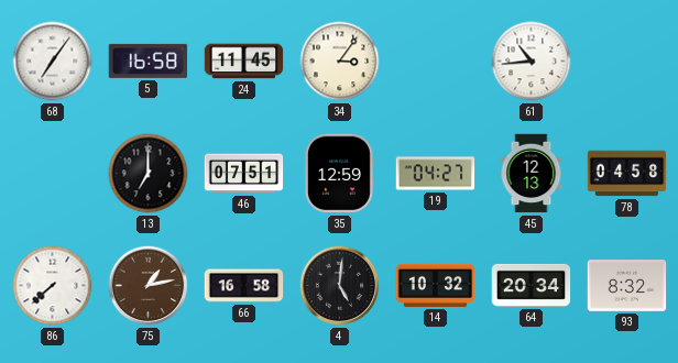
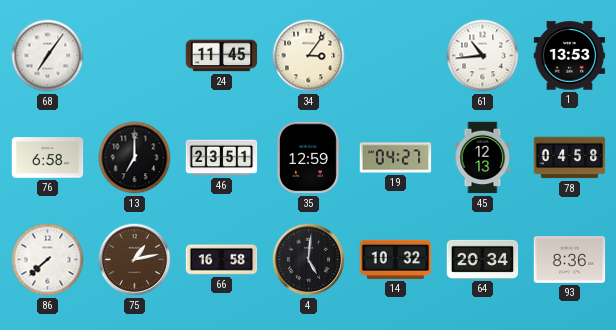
5: 16:58 -> none (149, 61)
1: none -> 13:53 (570, 56)
76: none -> 6:58 (48, 158)
46: 07:51 -> 23:51 (222, 158)
93: 8:32 -> 8:36 (570, 260)
